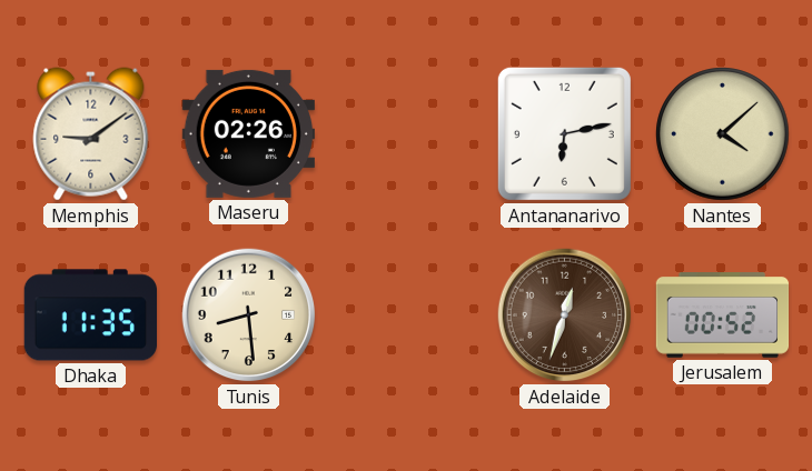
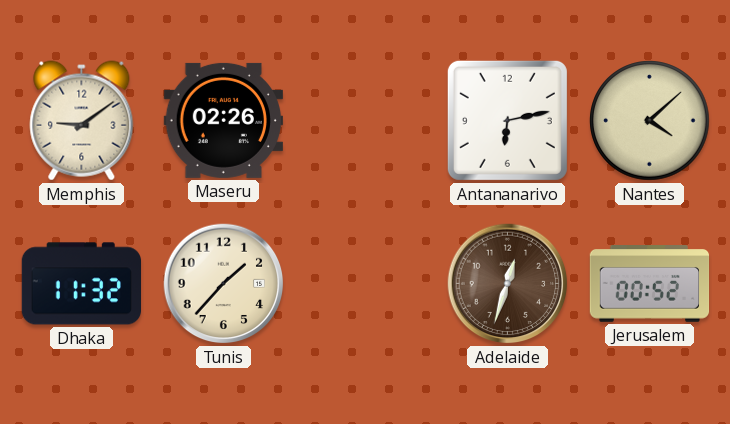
Dhaka: 11:35 -> 11:32 (81, 284)
Tunis: 8:29 -> 1:37 (224, 284)
